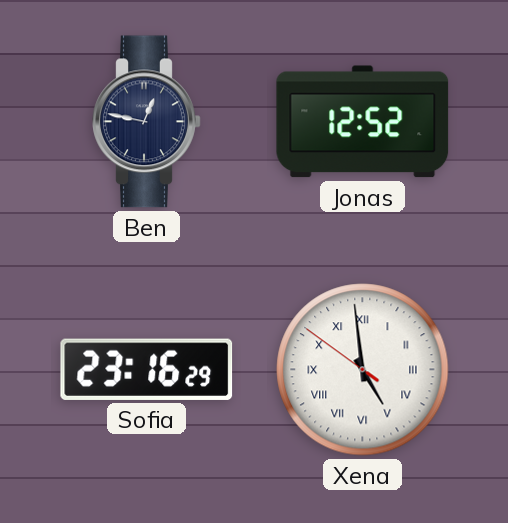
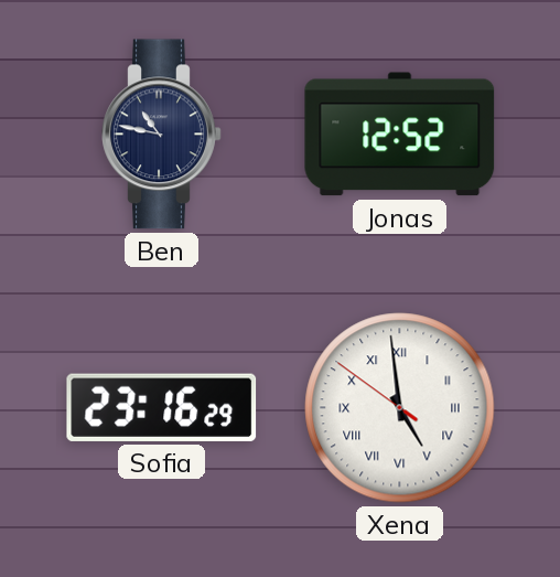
Ben: 12:47 -> 10:47 (162, 135)
